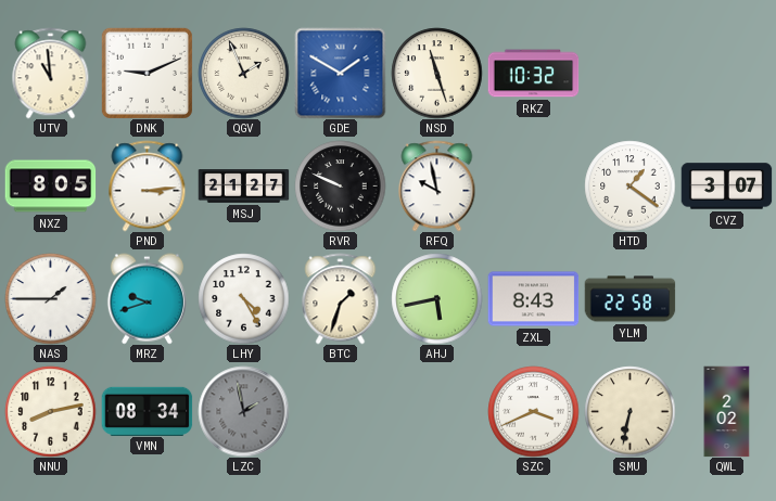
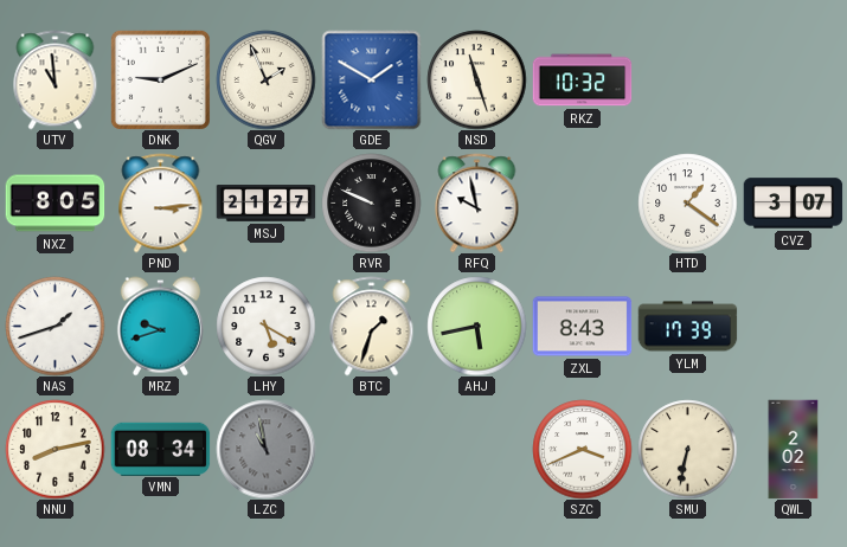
NAS: 1:45 -> 1:42 (54, 326)
LHY: 4:25 -> 5:20 (265, 326)
YLM: 22:58 -> 17:39 (687, 327)
LZC: 1:58 -> 10:58 (265, 449)
